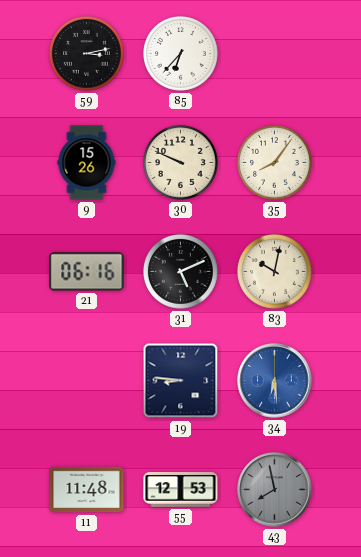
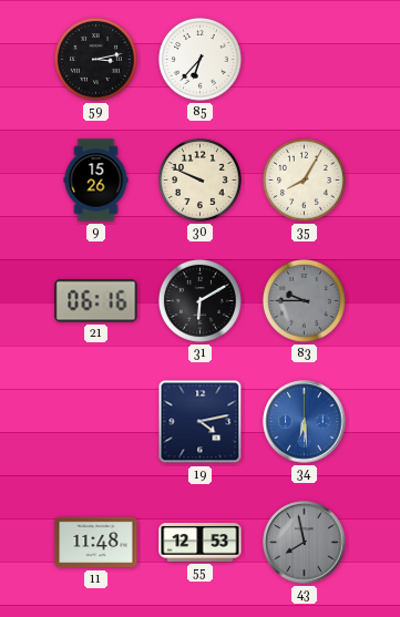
35: 8:06 -> 8:05 (304, 179)
31: 5:11 -> 6:10 (199, 300)
83: 10:02 -> 9:45 (304, 300)
83 dial: cream -> grey (304, 300)
19: 8:46 -> 4:13 (201, 422)
